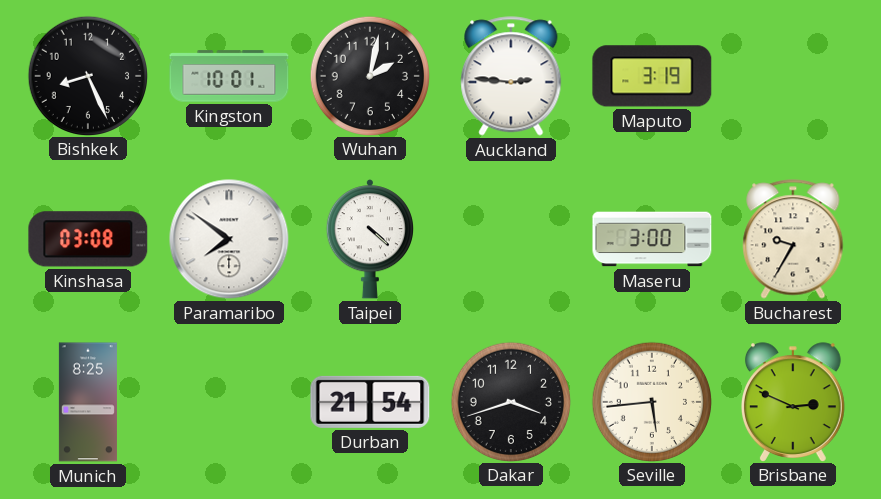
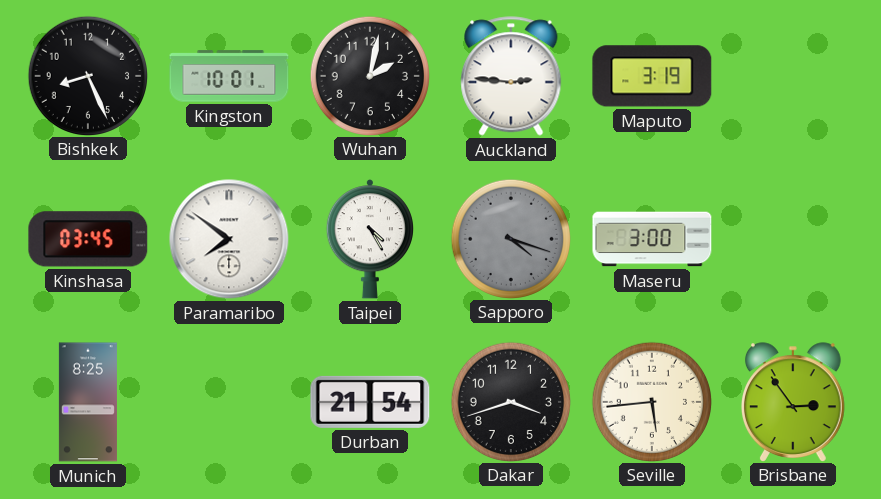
Kinshasa: 03:08 -> 03:45 (88, 239)
Taipei: 4:22 -> 4:25 (369, 239)
Sapporo: none -> 4:18 (510, 238)
Bucharest: 9:35 -> none (793, 239)
Brisbane: 2:49 -> 2:54 (793, 402)
